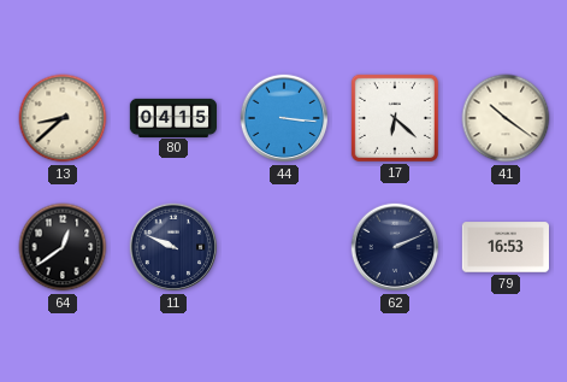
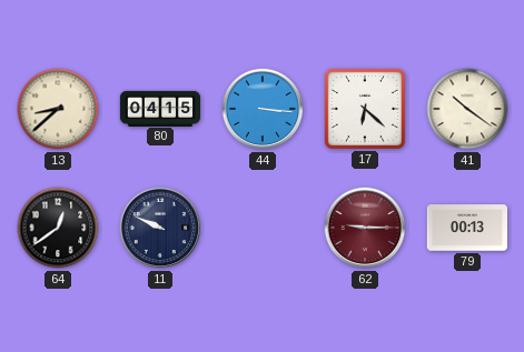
62: 2:11 -> 9:15 (365, 228)
62 dial: navy -> burgundy (365, 228)
79: 16:53 -> 00:13 (466, 228)
